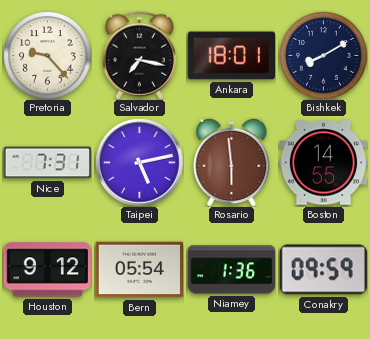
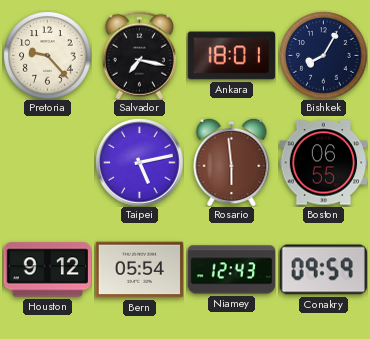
Bishkek: 8:10 -> 8:05 (323, 55)
Nice: 7:31 -> none (47, 163)
Boston: 14:55 -> 06:55 (323, 163)
Niamey: 1:36 -> 12:43 (231, 270)
